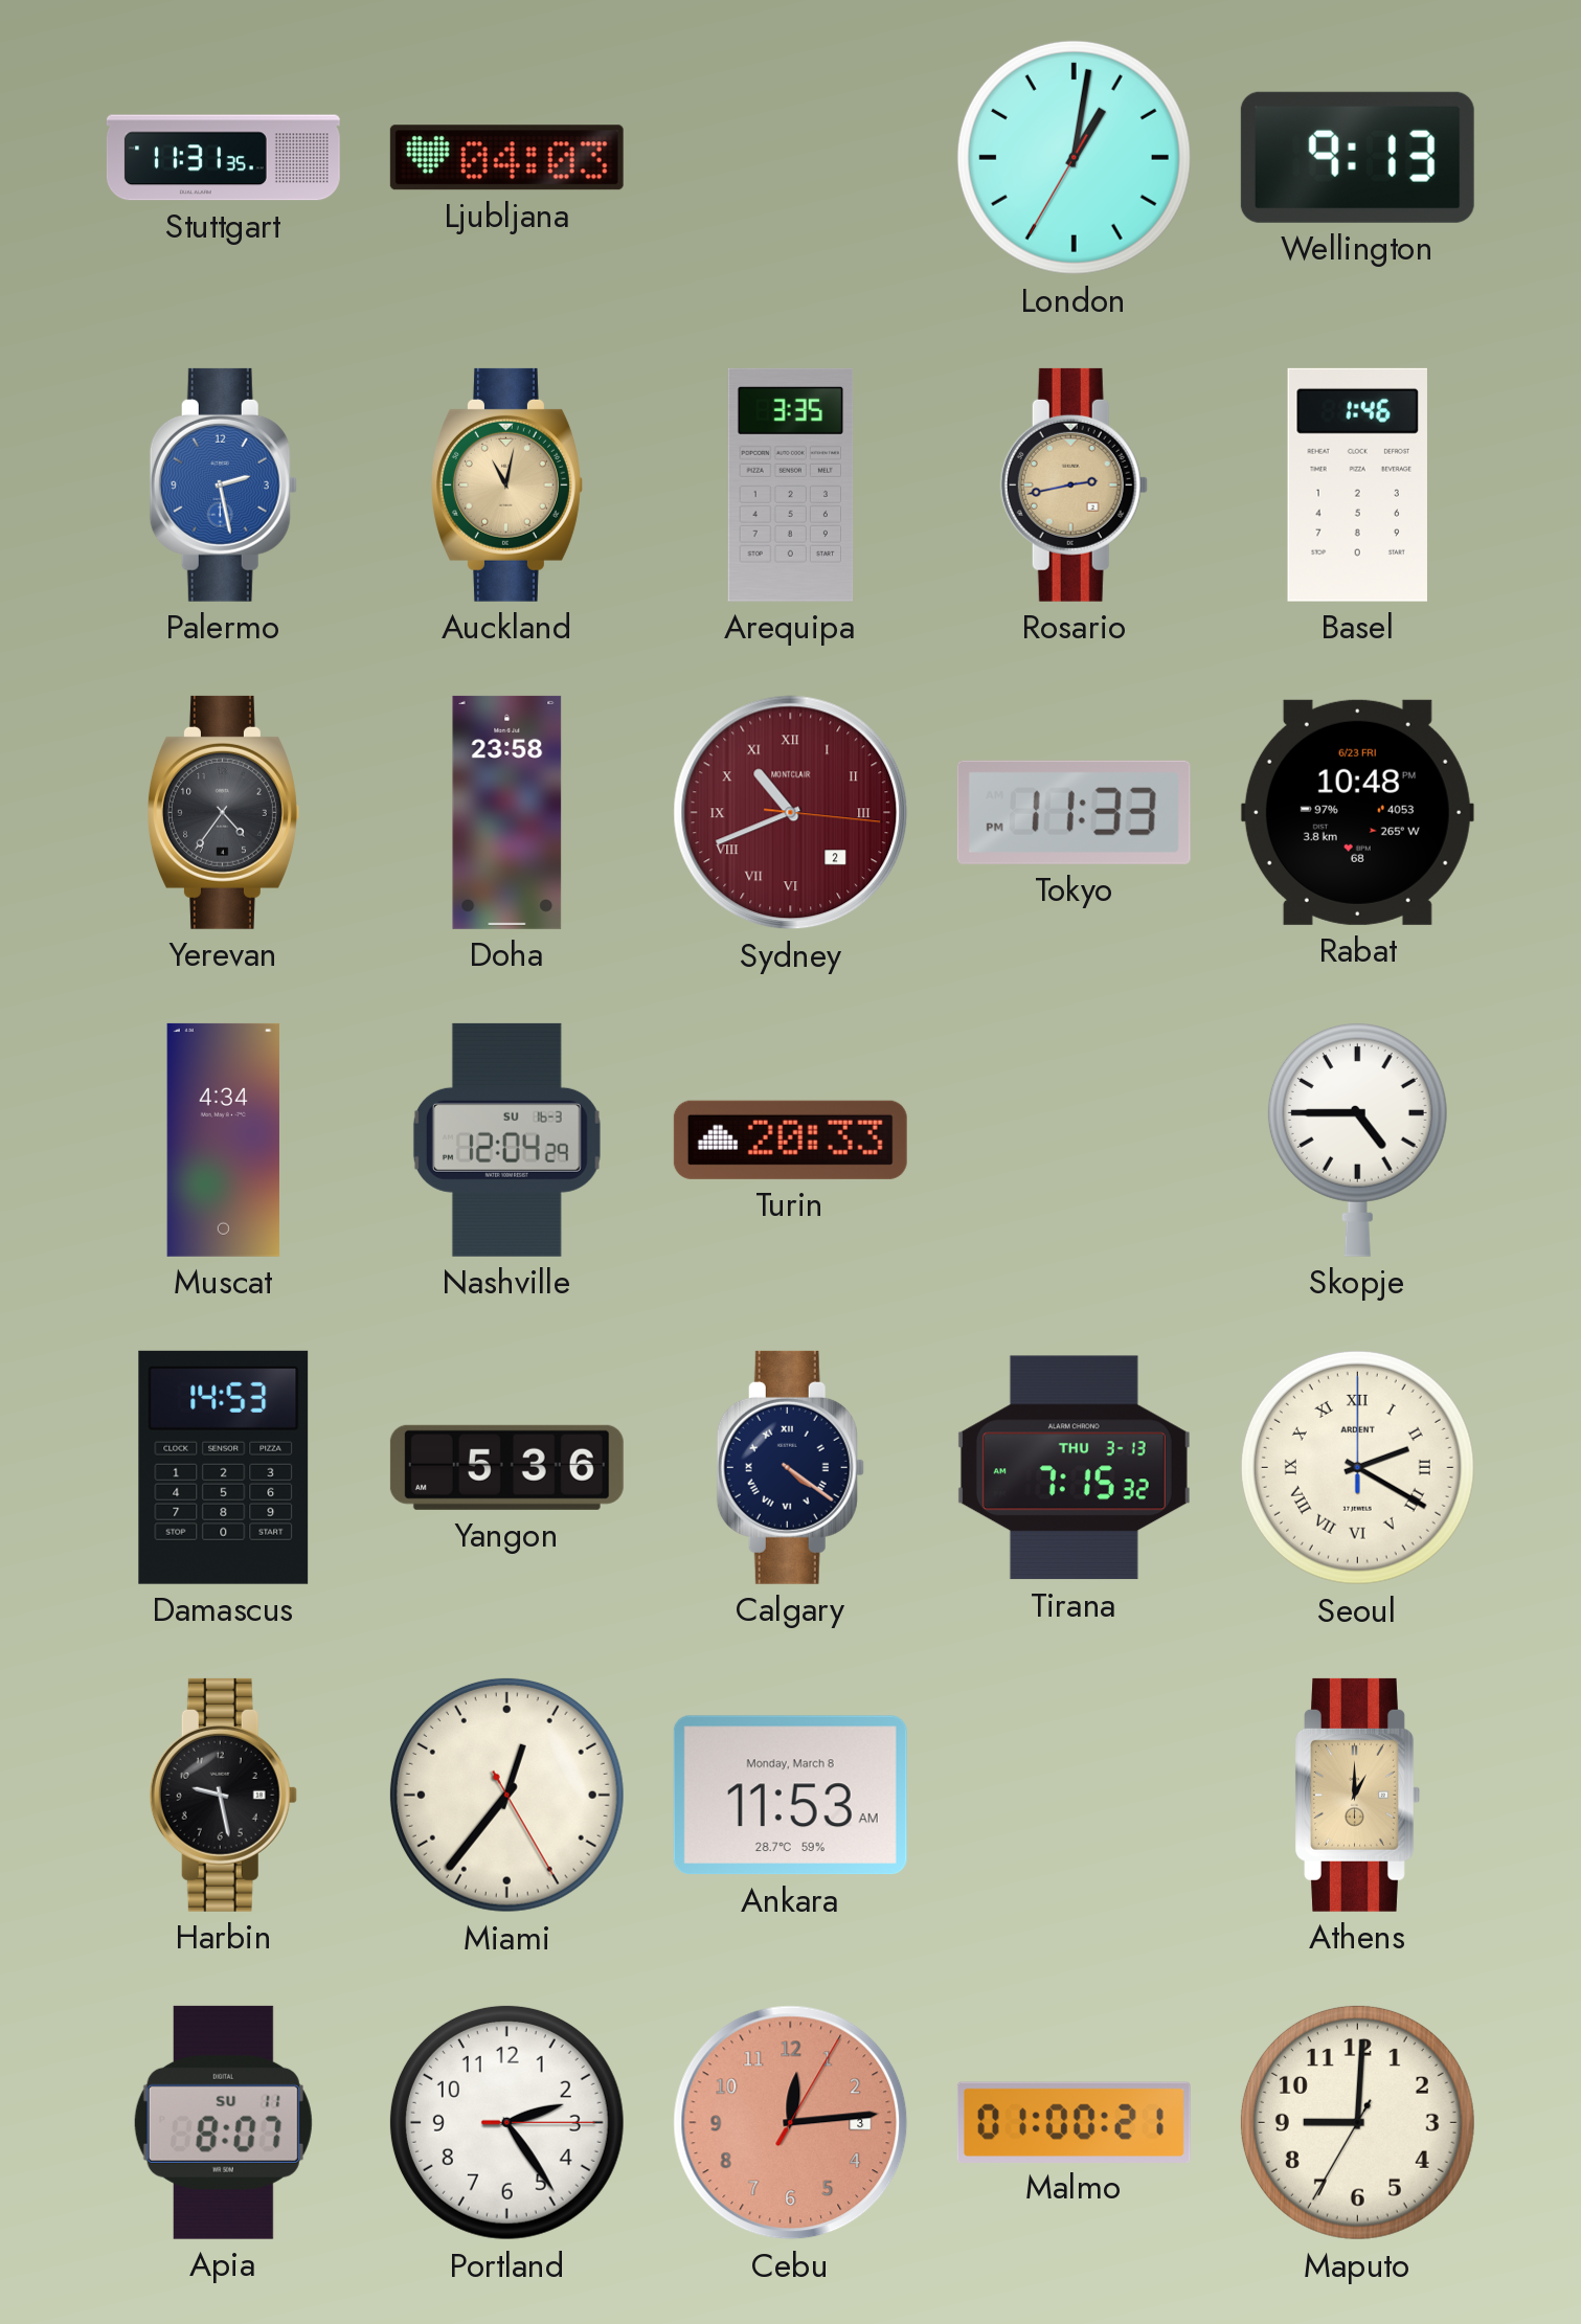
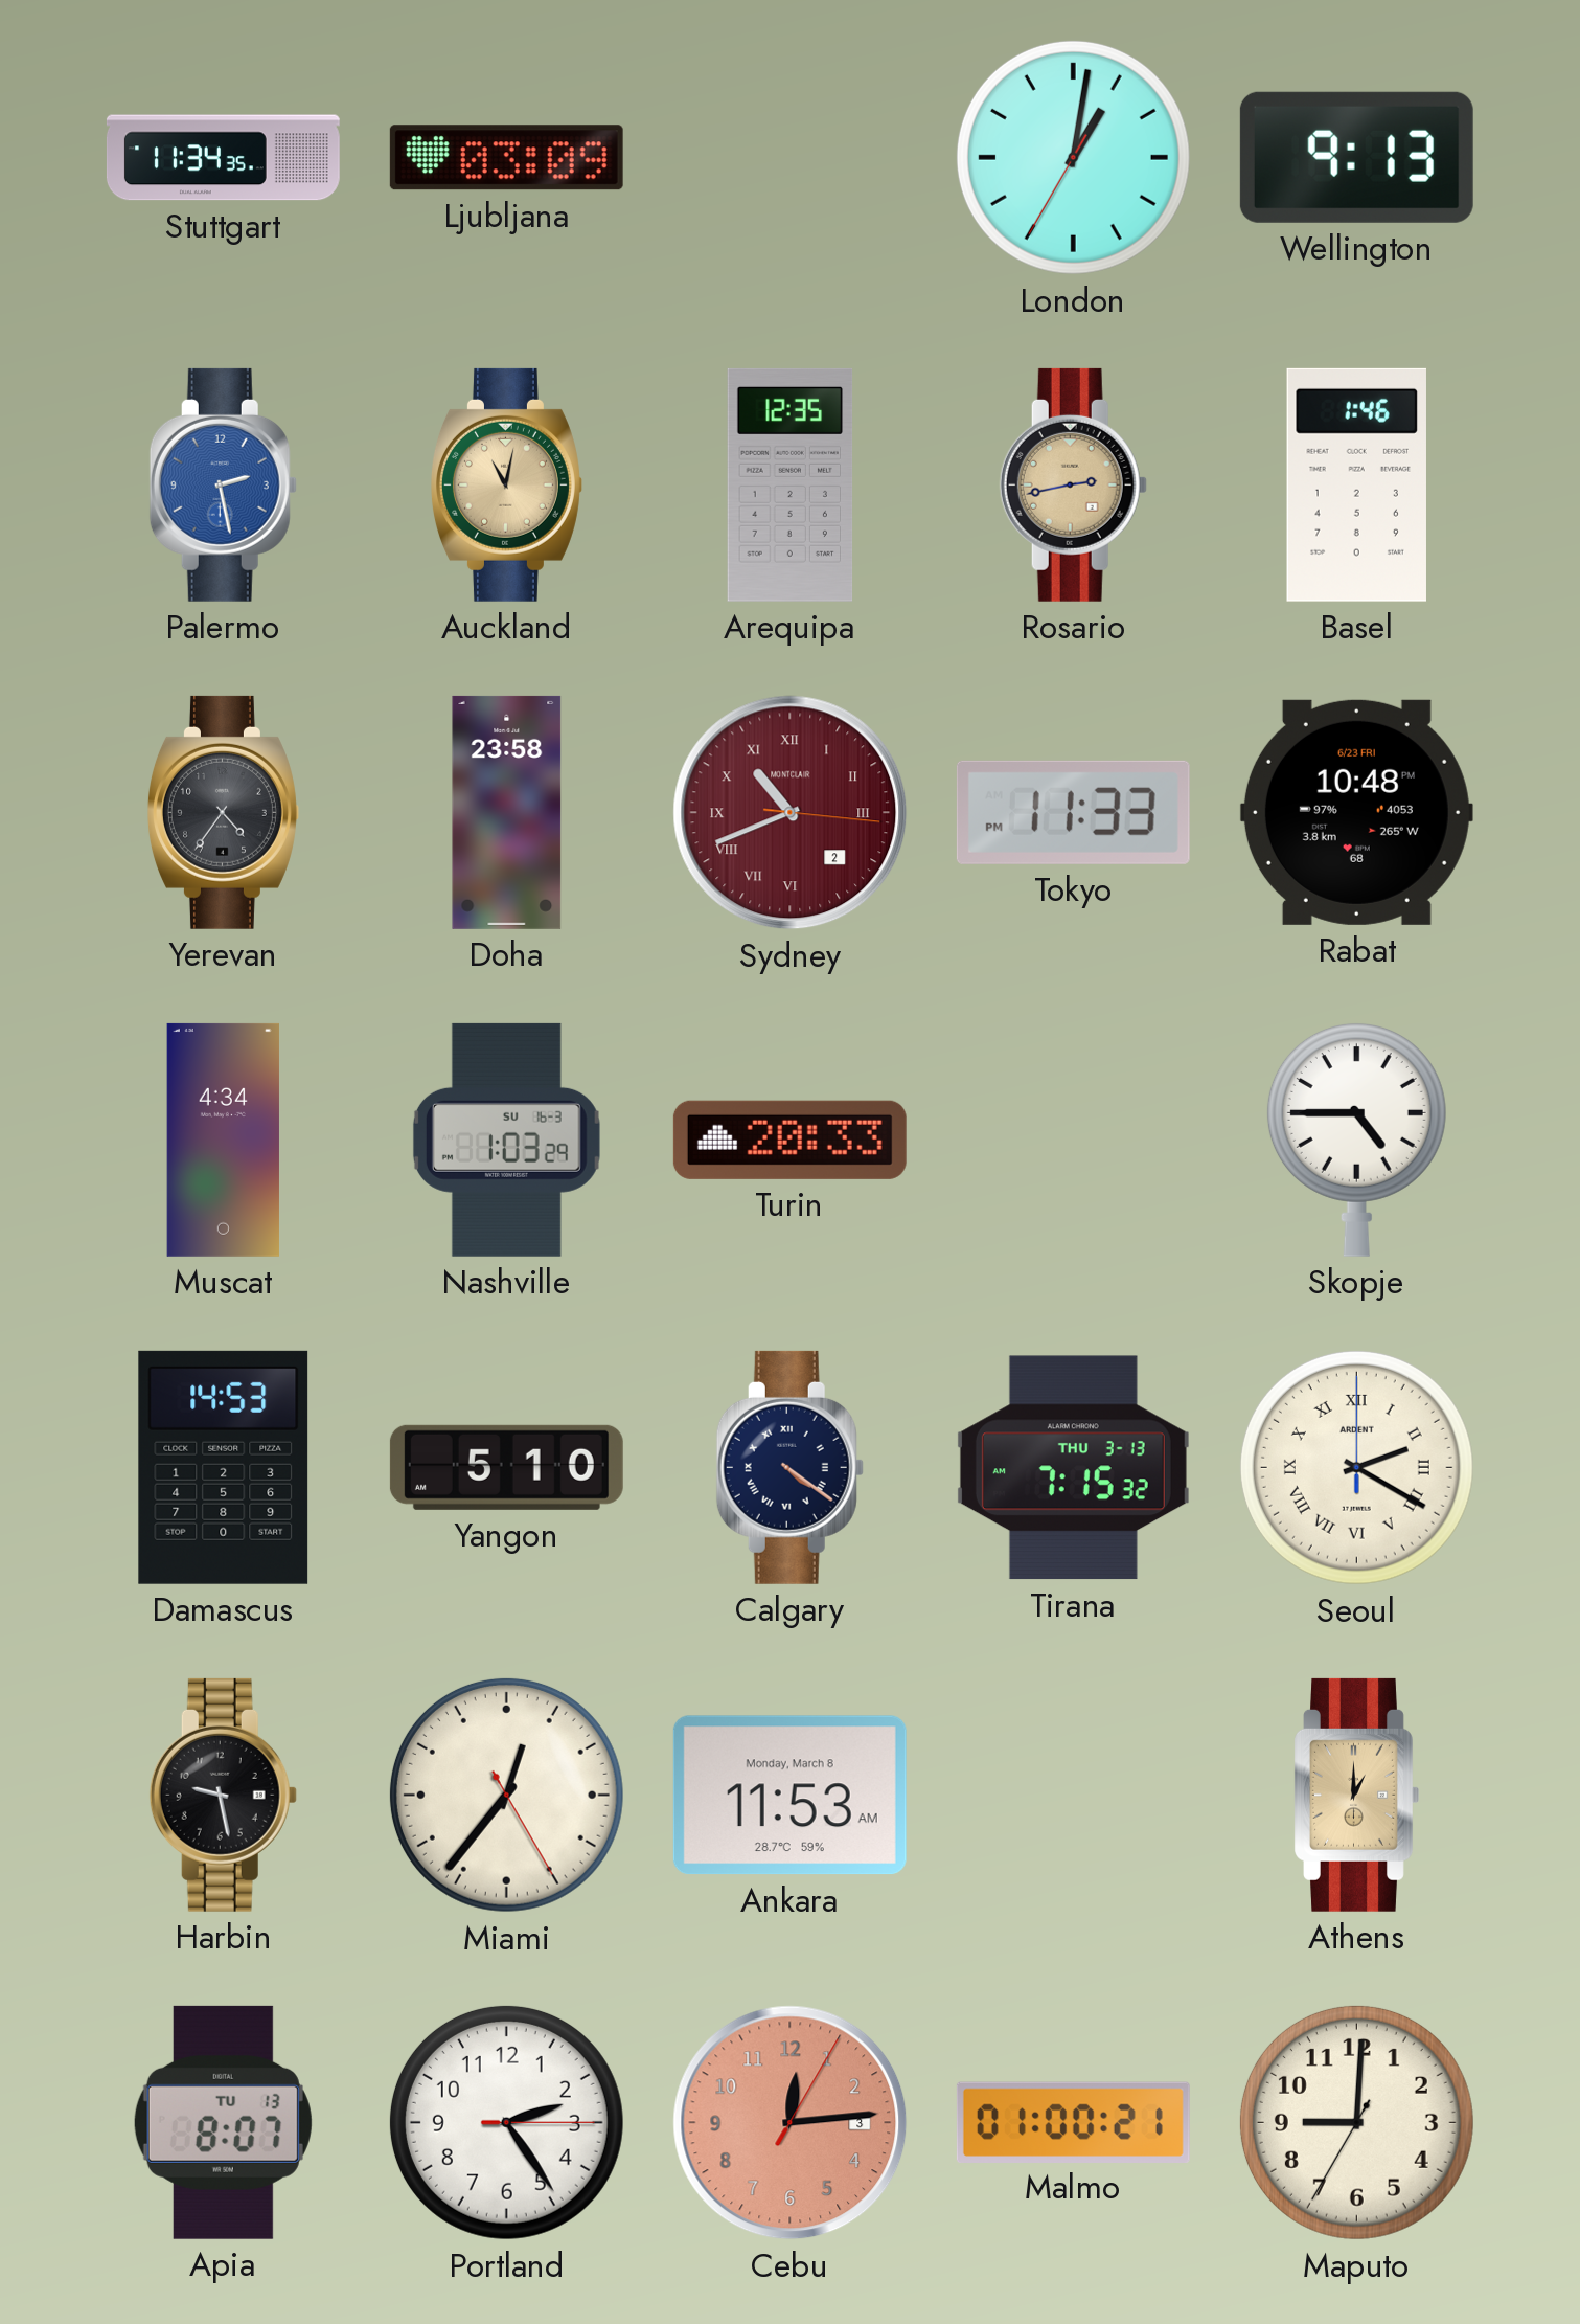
Stuttgart: 11:31 -> 11:34 (223, 158)
Ljubljana: 04:03 -> 03:09 (506, 158)
Arequipa: 3:35 -> 12:35 (791, 484)
Nashville: 12:04 -> 1:03 (506, 1140)
Yangon: 5:36 -> 5:10 (506, 1467)
Apia date: SU 11 -> TU 13 (223, 2122)
